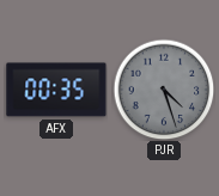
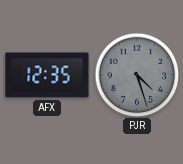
AFX: 00:35 -> 12:35 (47, 75)
